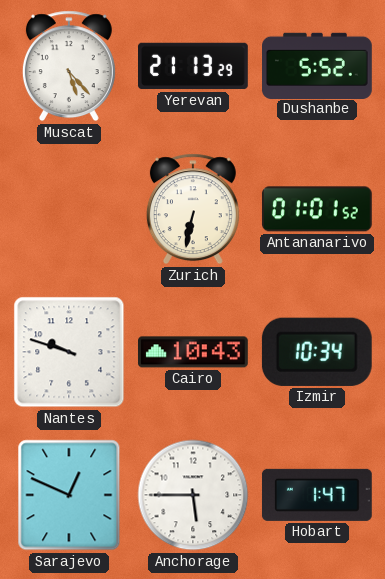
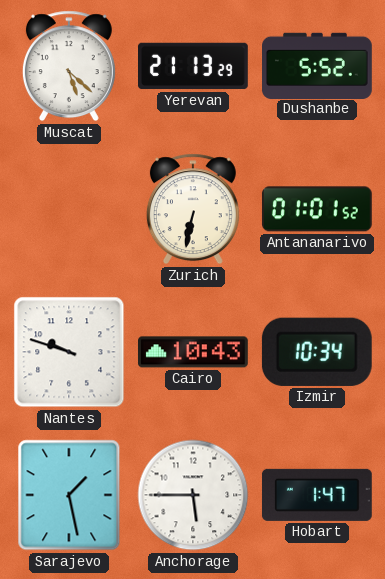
Muscat: 5:23 -> 5:22 (69, 66)
Sarajevo: 12:49 -> 1:28 (69, 495)
